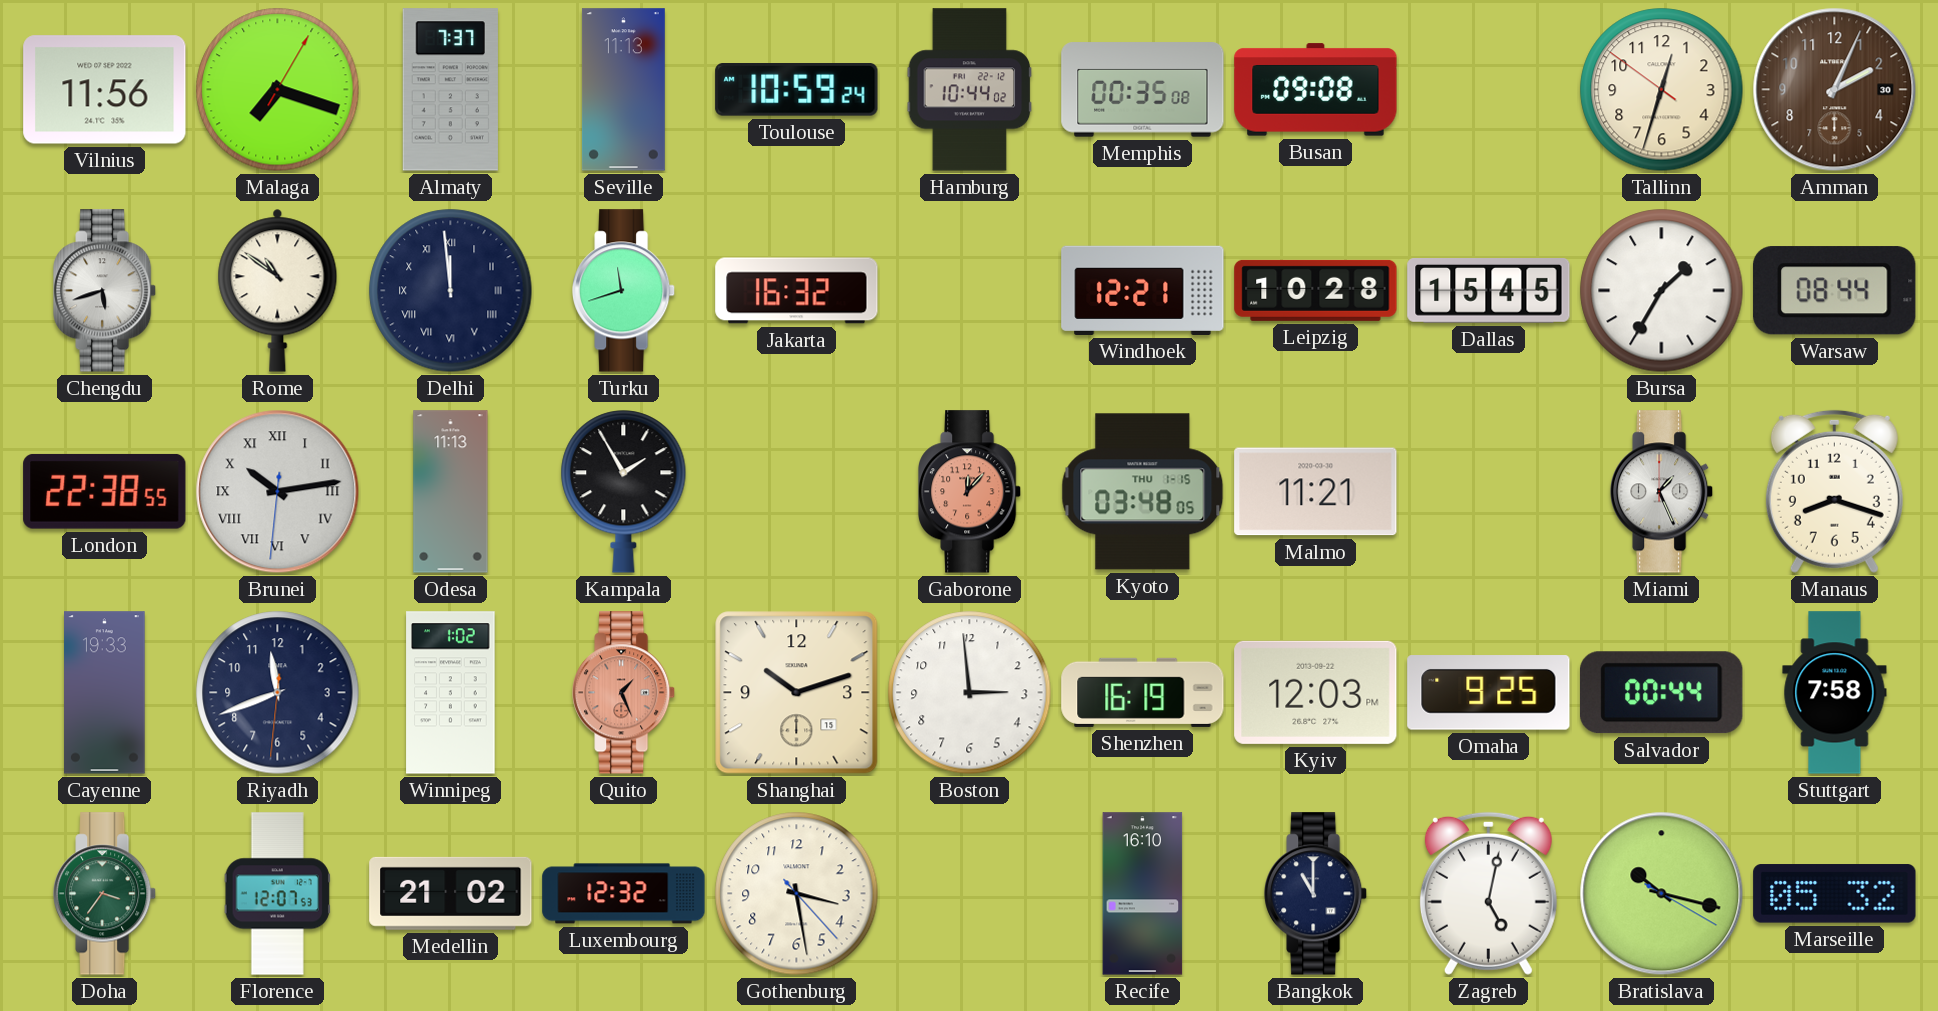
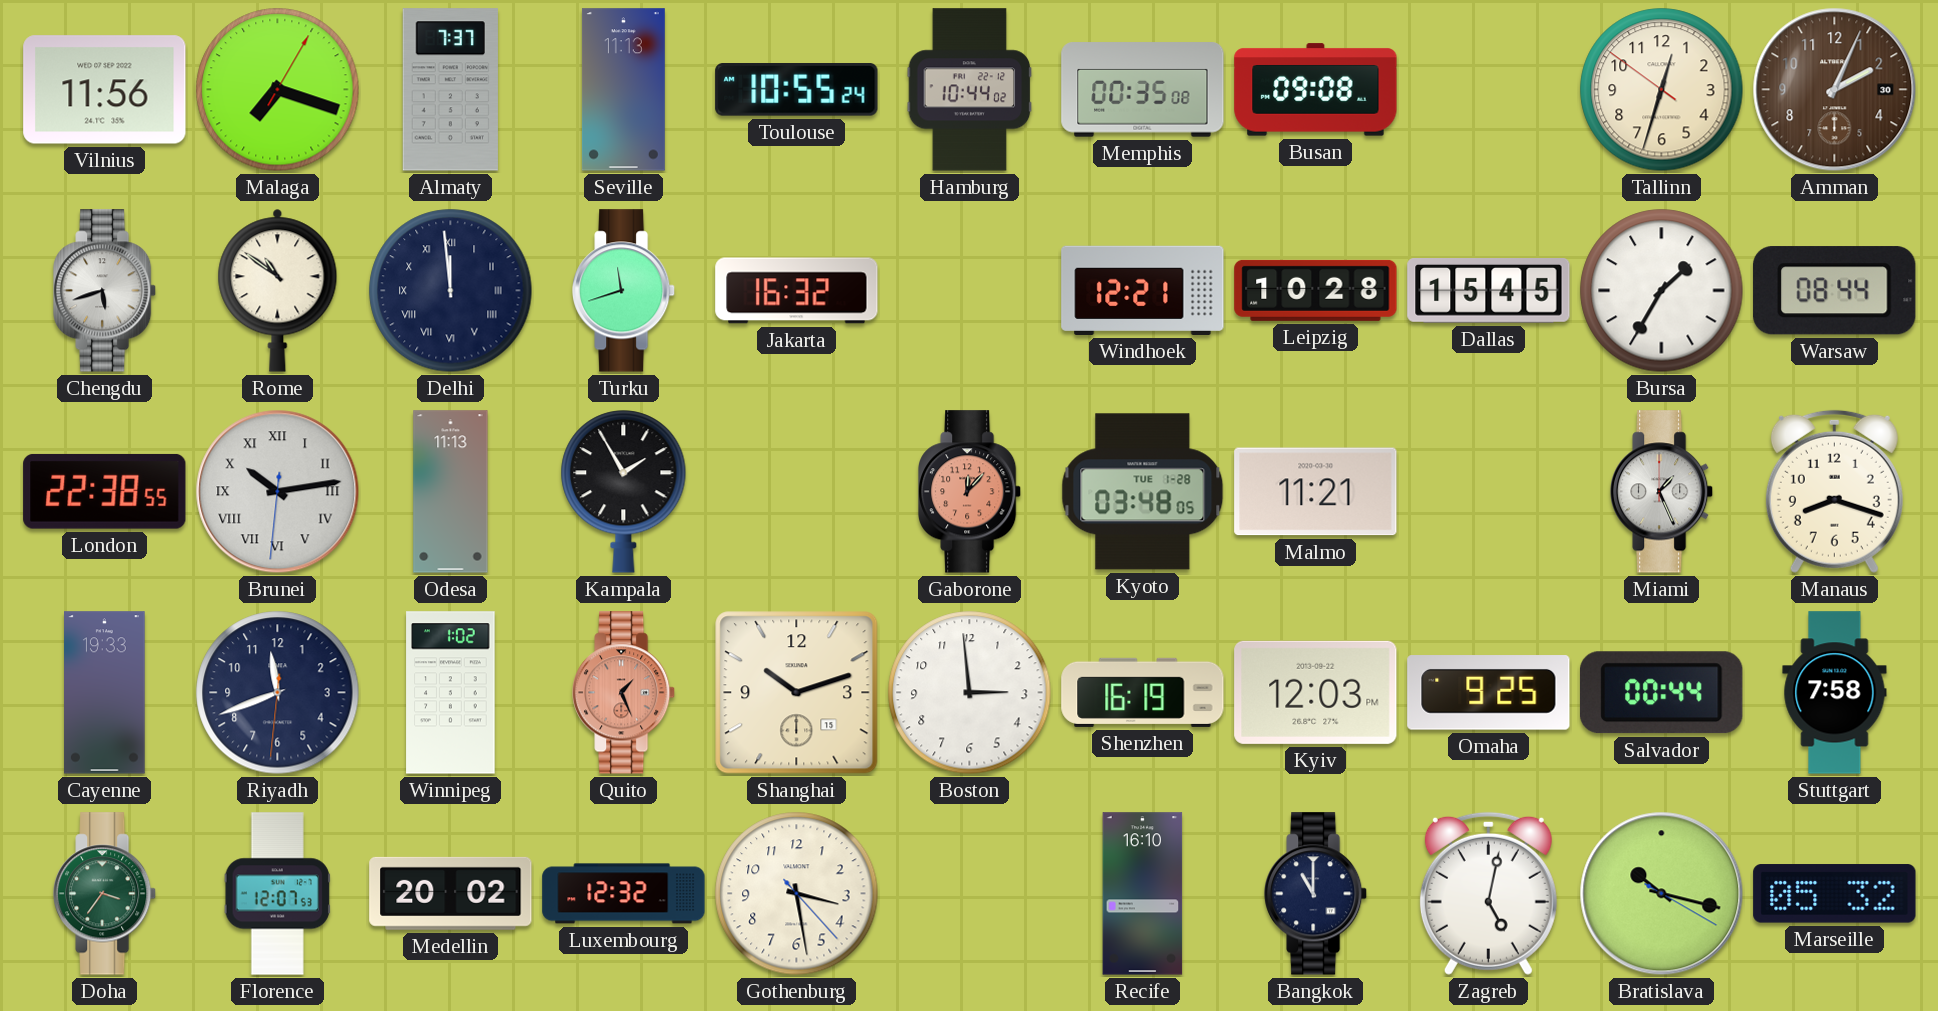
Toulouse: 10:59 -> 10:55 (797, 90)
Kyoto date: THU 1-15 -> TUE 1-28 (1143, 492)
Medellin: 21:02 -> 20:02 (451, 893)
